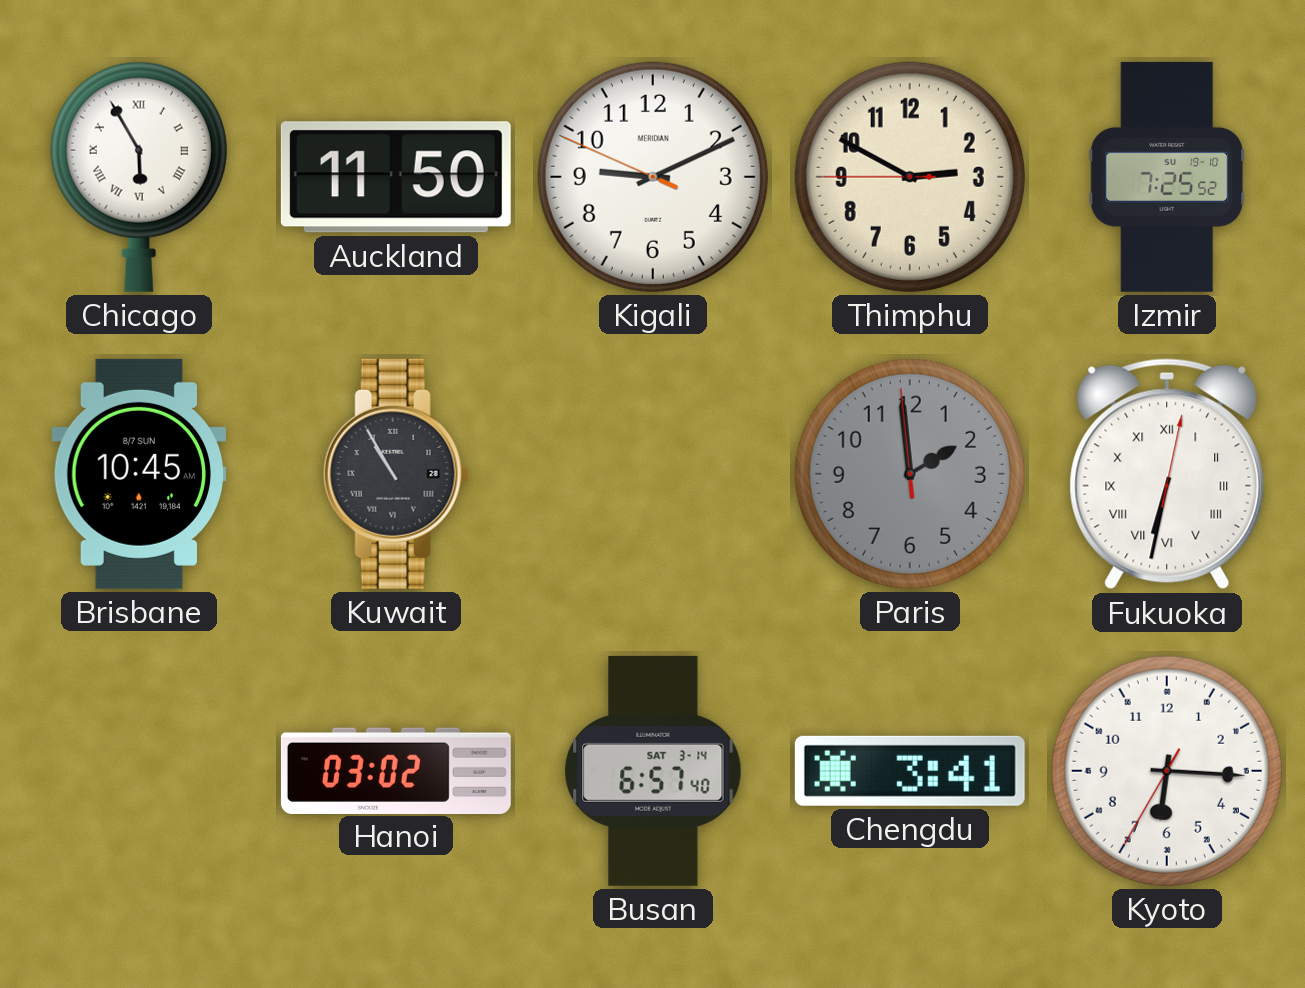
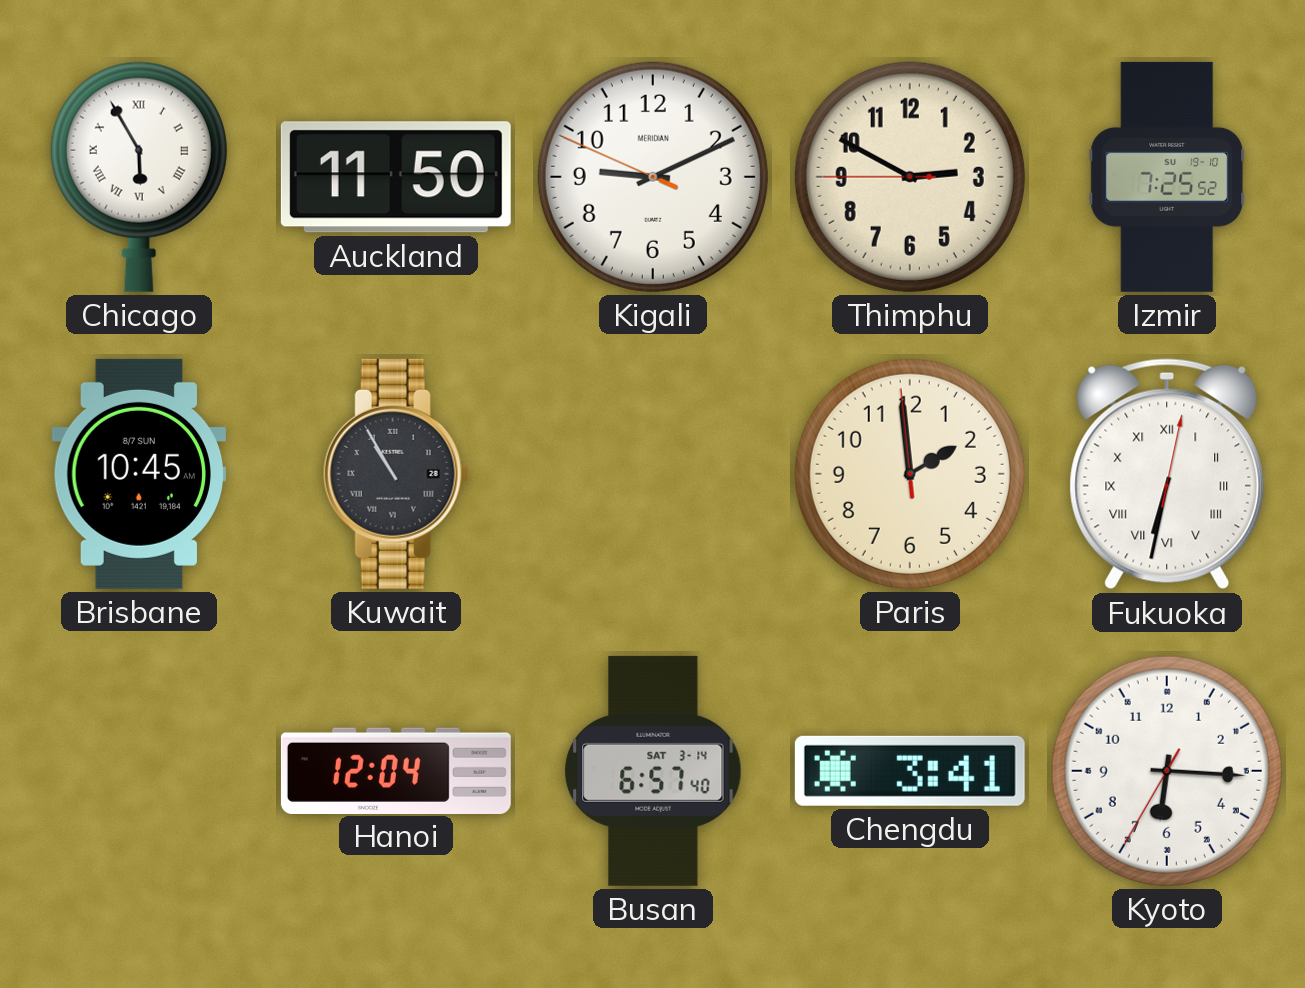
Paris dial: grey -> cream (910, 474)
Hanoi: 03:02 -> 12:04 (396, 770)
